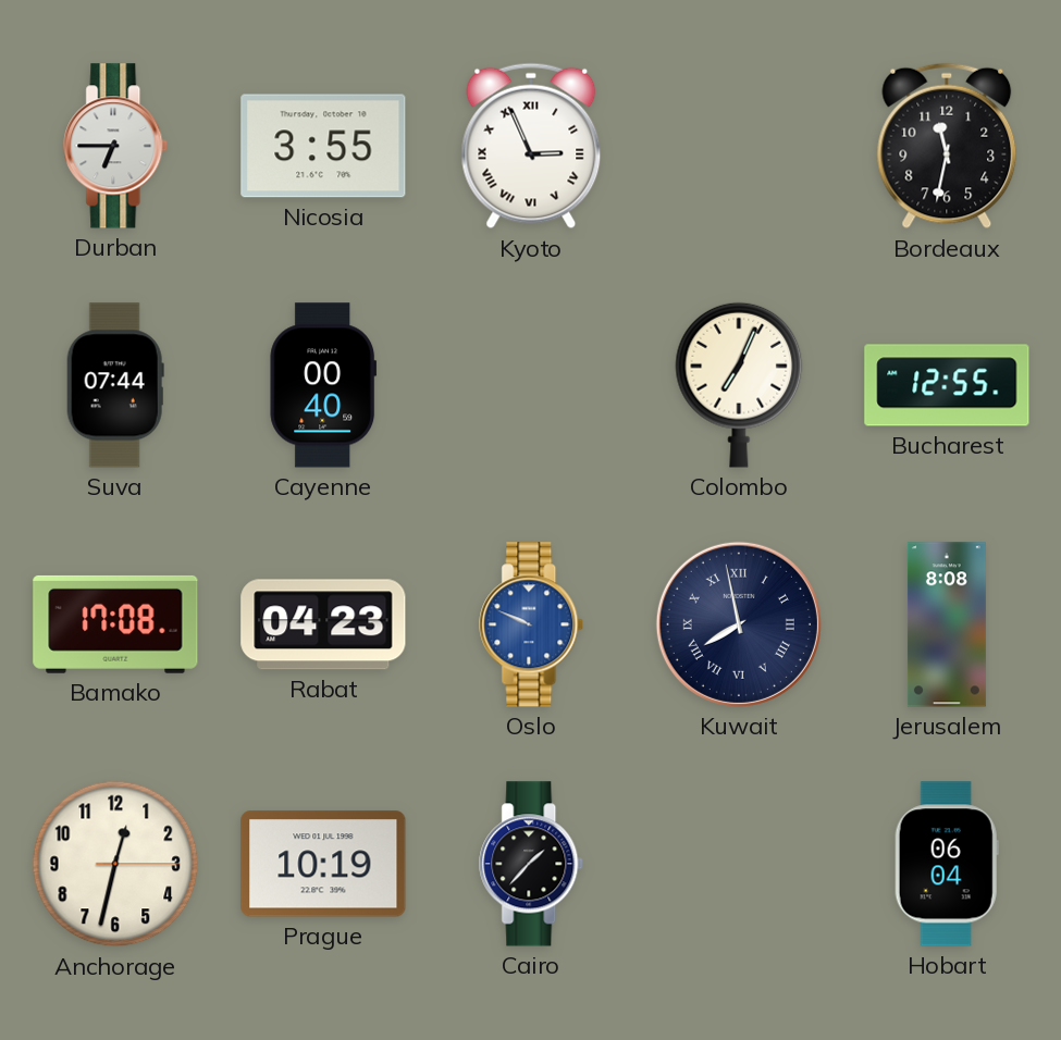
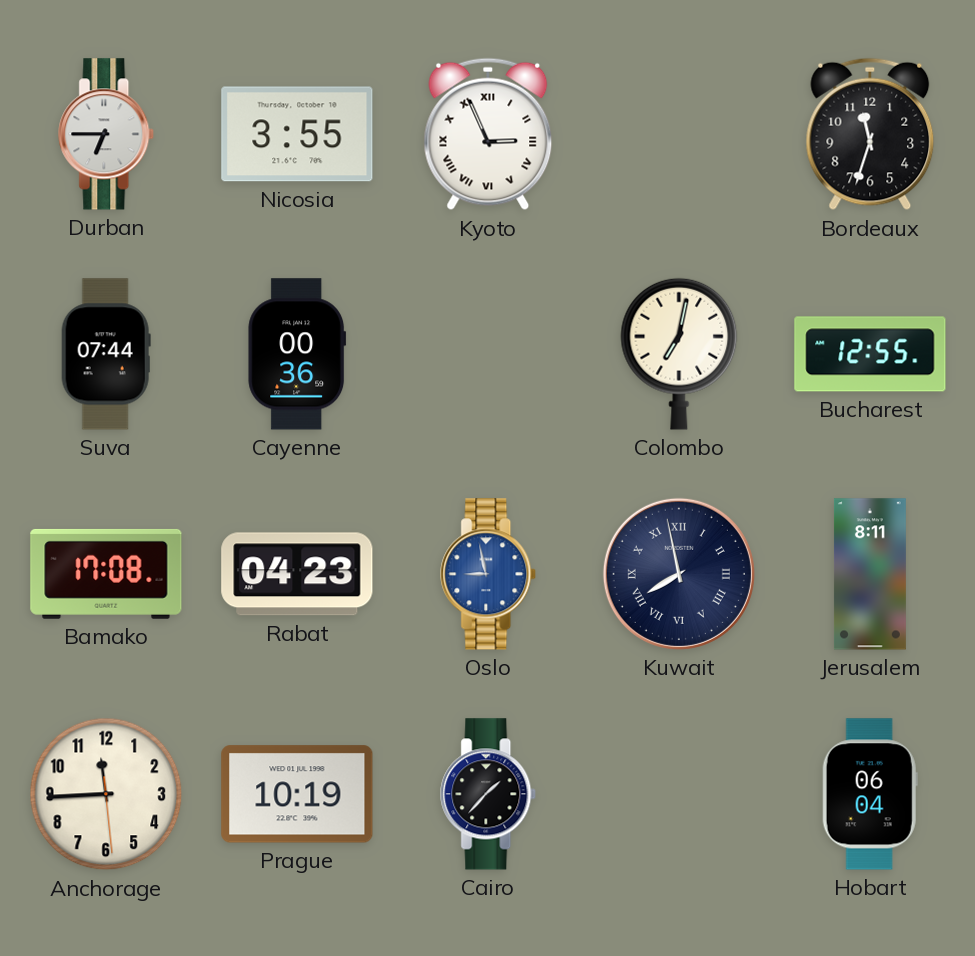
Bordeaux: 11:32 -> 11:33 (870, 134)
Cayenne: 00:40 -> 00:36 (297, 354)
Colombo: 7:04 -> 7:02 (679, 354)
Oslo: 9:49 -> 8:58 (489, 574)
Jerusalem: 8:08 -> 8:11 (870, 574)
Anchorage: 12:32 -> 11:44 (106, 794)
